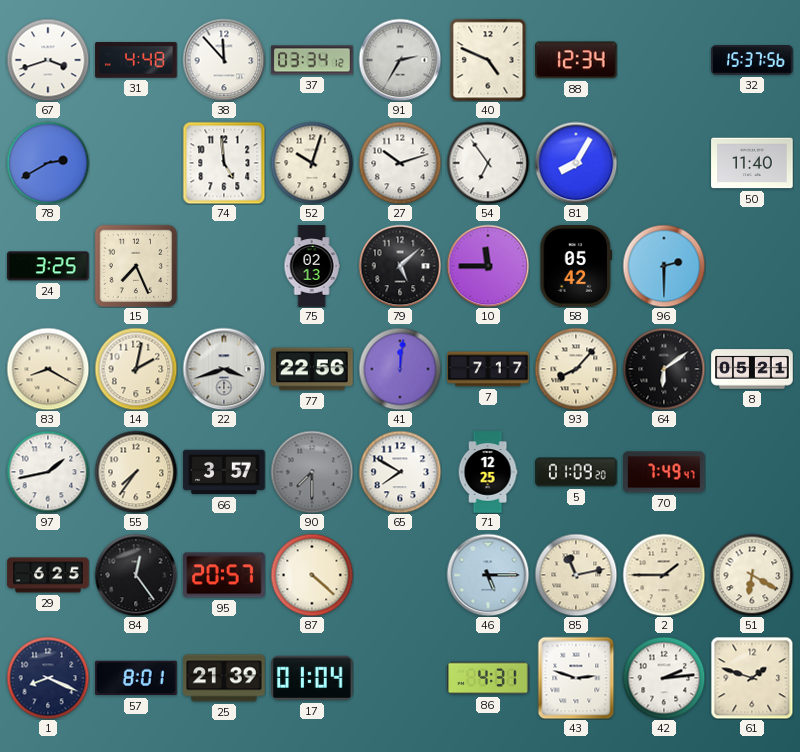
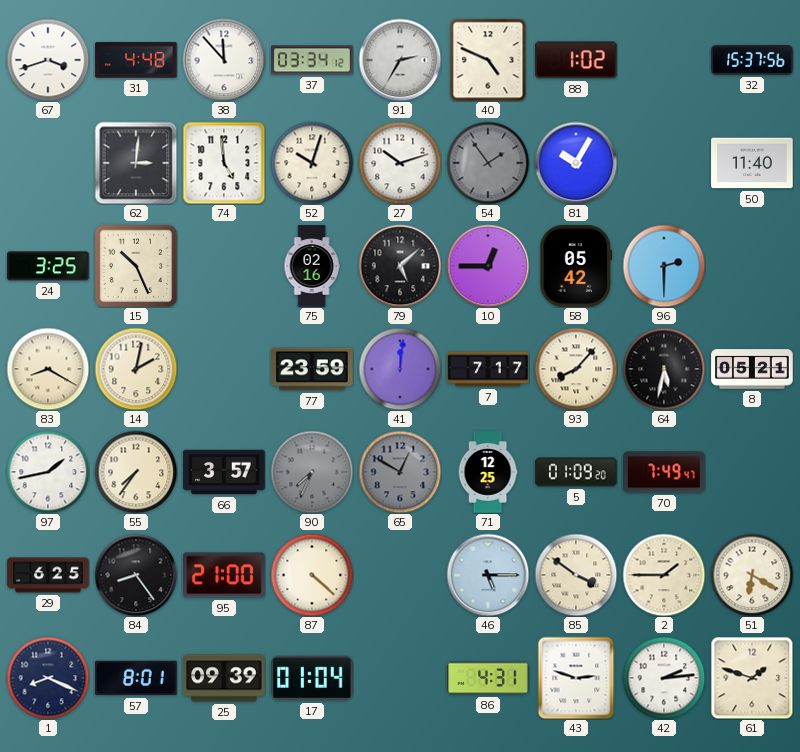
88: 12:34 -> 1:02 (577, 60)
78: 2:40 -> none (48, 163)
62: none -> 3:01 (136, 163)
54: 6:54 -> 1:54 (488, 163)
54 dial: white -> grey (488, 163)
81: 8:05 -> 10:05 (576, 163)
15: 7:26 -> 10:26 (136, 266)
75: 02:13 -> 02:16 (312, 266)
10: 11:45 -> 12:45 (488, 266)
22: 3:42 -> none (224, 369)
77: 22:56 -> 23:59 (312, 369)
64: 6:09 -> 5:32 (664, 369)
90: 7:30 -> 7:34 (312, 472)
65: 7:50 -> 12:50 (400, 472)
65 dial: white -> grey (400, 472)
84: 12:24 -> 8:24 (136, 575)
95: 20:57 -> 21:00 (224, 575)
85: 11:13 -> 3:51 (576, 575)
25: 21:39 -> 09:39 (224, 678)
